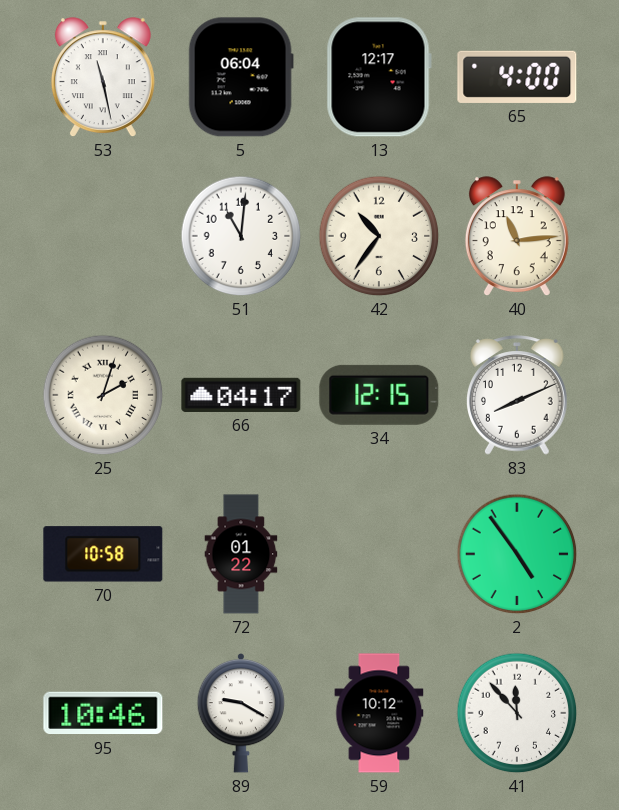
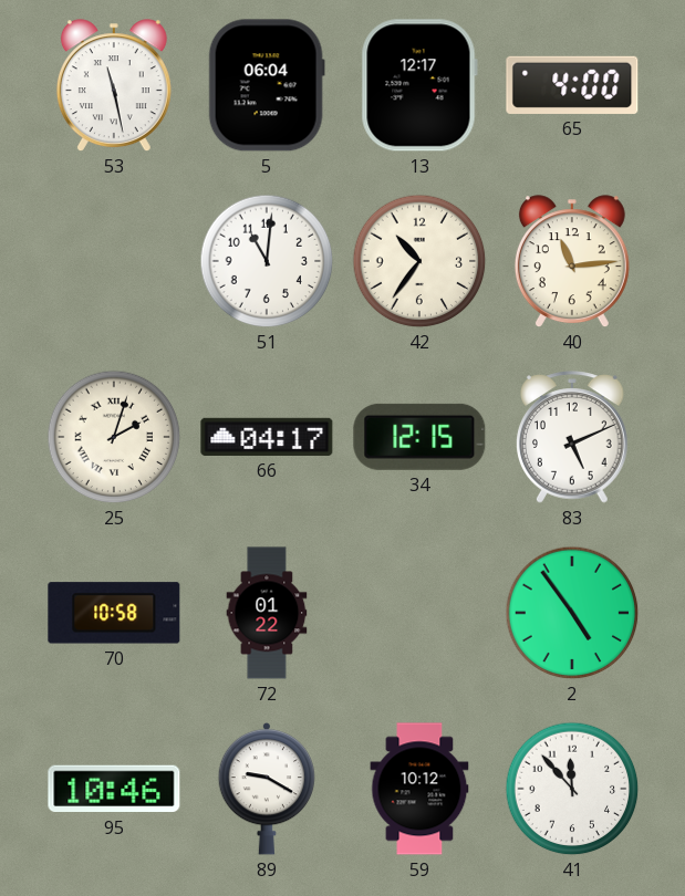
83: 8:11 -> 5:11 (573, 437)
